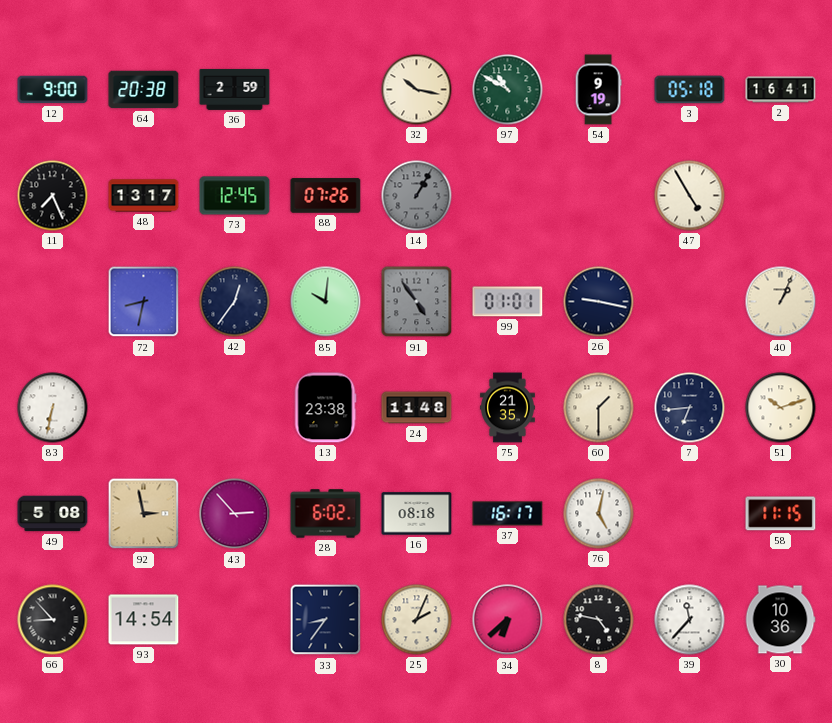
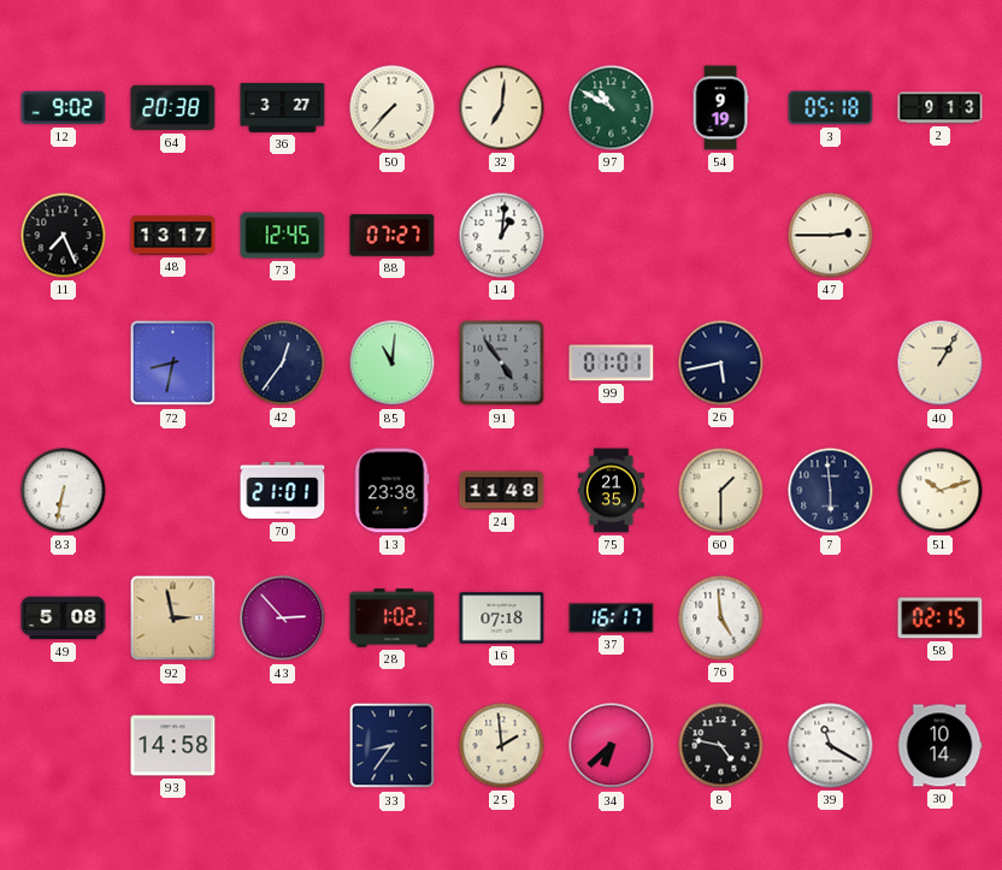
12: 9:00 -> 9:02 (64, 108)
36: 2:59 -> 3:27 (283, 107)
50: none -> 7:37 (393, 108)
32: 10:17 -> 7:01 (502, 108)
2: 16:41 -> 9:13 (941, 108)
88: 07:26 -> 07:27 (393, 236)
14: 1:05 -> 1:01 (502, 236)
14 dial: grey -> white (502, 236)
47: 4:55 -> 2:45 (831, 236)
85: 10:01 -> 11:01 (393, 363)
26: 9:17 -> 5:43 (721, 363)
40: 1:04 -> 1:05 (941, 363)
70: none -> 21:01 (283, 491)
7: 6:44 -> 5:59 (831, 491)
28: 6:02 -> 1:02 (393, 619)
16: 08:18 -> 07:18 (502, 619)
76: 5:02 -> 4:59 (721, 619)
58: 11:15 -> 02:15 (941, 619)
66: 8:53 -> none (53, 620)
93: 14:54 -> 14:58 (173, 746)
25: 2:04 -> 1:59 (502, 746)
39: 11:37 -> 11:20 (831, 746)
30: 10:36 -> 10:14 (939, 746)
